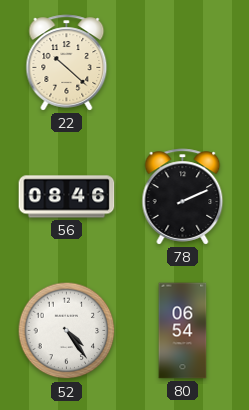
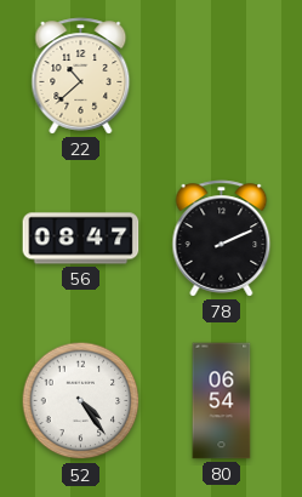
22: 10:22 -> 10:38 (81, 76)
56: 08:46 -> 08:47 (81, 239)
